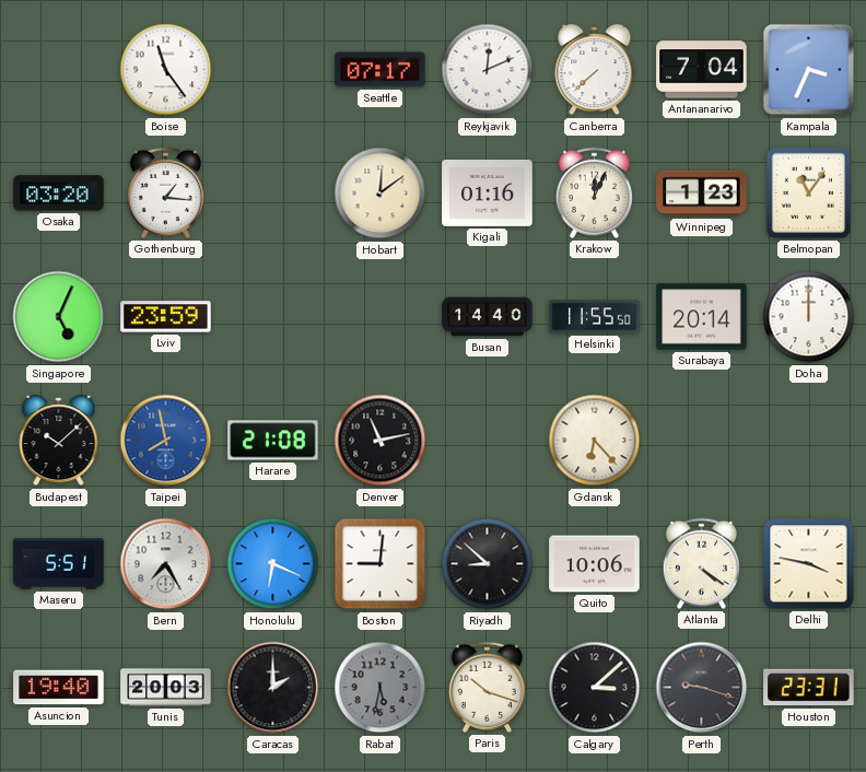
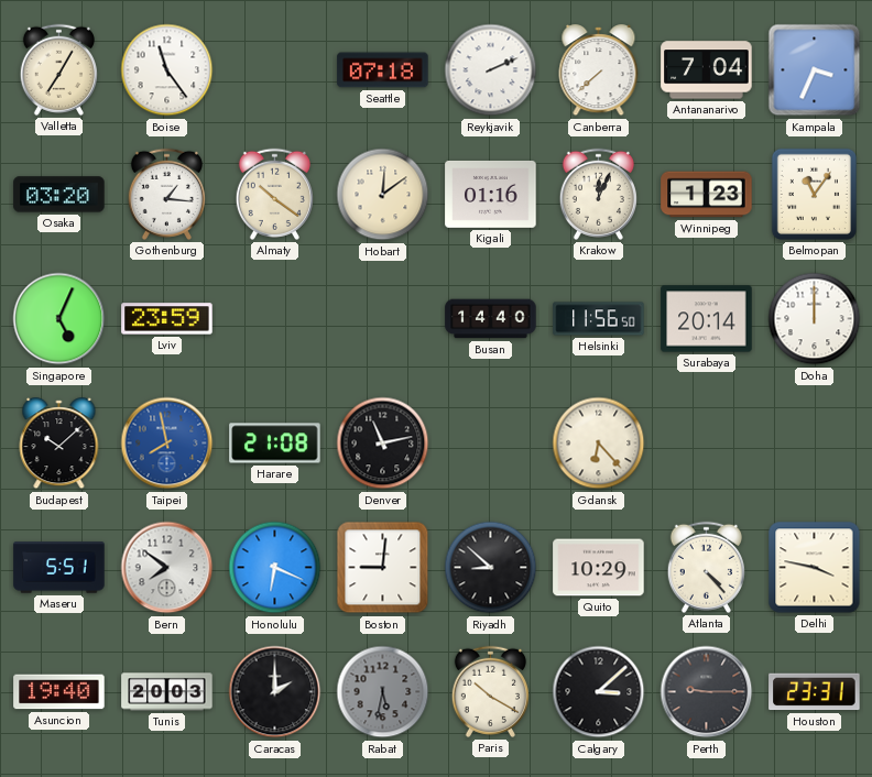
Valletta: none -> 7:05 (58, 69)
Seattle: 07:17 -> 07:18 (383, 70)
Reykjavik: 12:11 -> 2:11 (491, 70)
Almaty: none -> 10:21 (274, 194)
Helsinki: 11:55 -> 11:56 (599, 319)
Bern: 7:25 -> 7:51 (167, 568)
Quito: 10:06 -> 10:29 (599, 568)
Atlanta: 4:21 -> 4:23 (706, 567)
Paris: 10:18 -> 10:20 (490, 691)
Perth: 9:18 -> 9:15 (707, 692)
